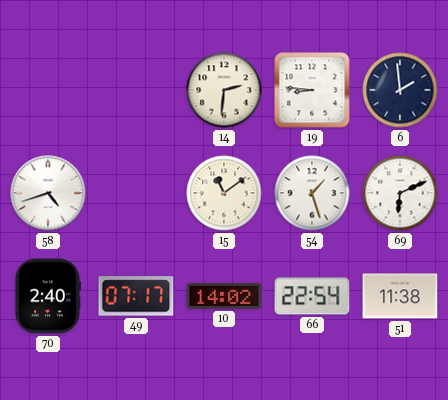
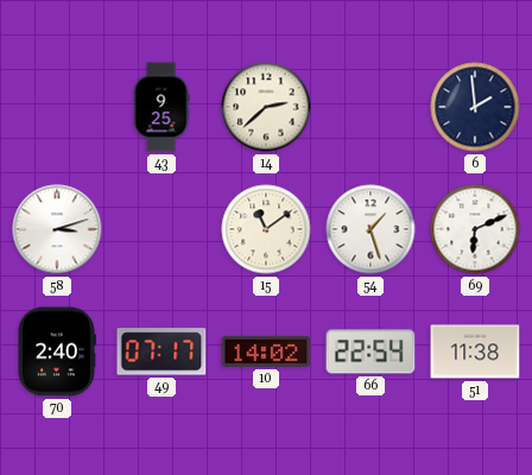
43: none -> 9:25 (161, 107)
14: 2:31 -> 2:38 (266, 107)
19: 8:46 -> none (312, 90)
58: 4:42 -> 3:12 (57, 229)
